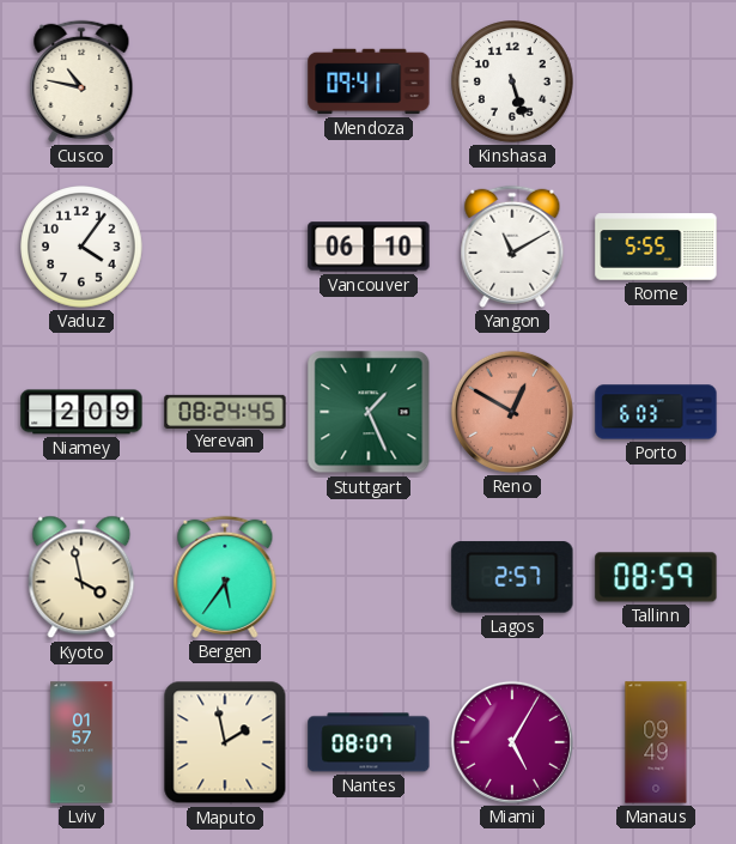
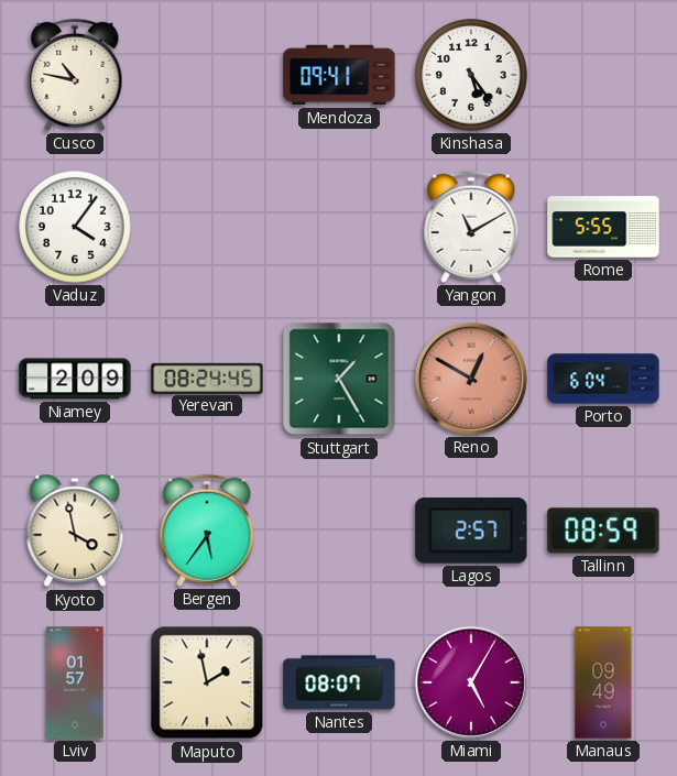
Kinshasa: 5:27 -> 5:24 (471, 75)
Vancouver: 06:10 -> none (369, 247)
Stuttgart: 1:26 -> 1:25 (339, 379)
Porto: 6:03 -> 6:04 (603, 379)
